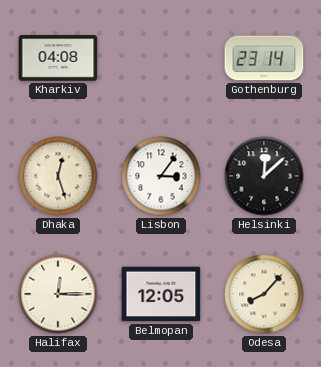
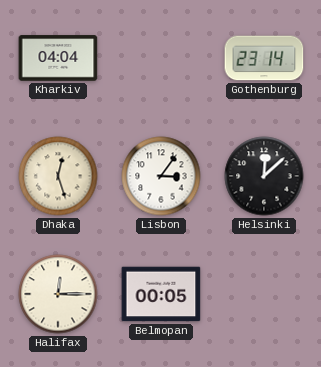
Kharkiv: 04:08 -> 04:04 (58, 58)
Belmopan: 12:05 -> 00:05 (161, 294)
Odesa: 8:07 -> none (264, 294)
